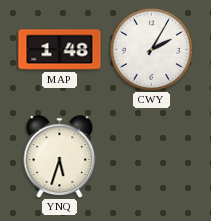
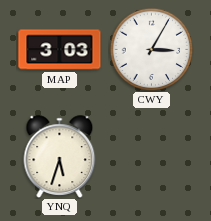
MAP: 1:48 -> 3:03 (60, 50)
CWY: 2:05 -> 3:05 (151, 49)
